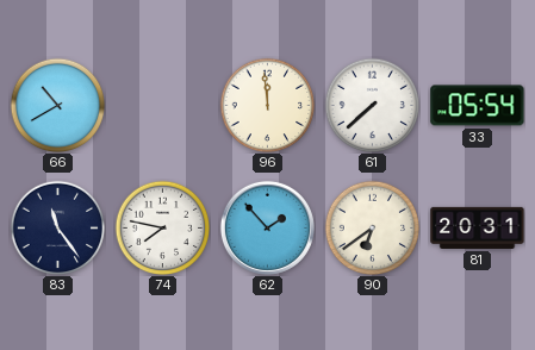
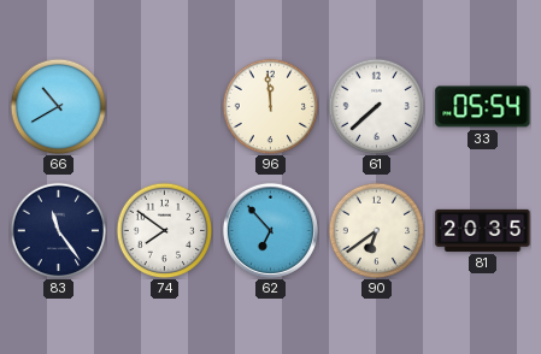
74: 7:47 -> 7:51 (164, 230)
62: 1:53 -> 6:53 (270, 230)
81: 20:31 -> 20:35 (483, 230)
